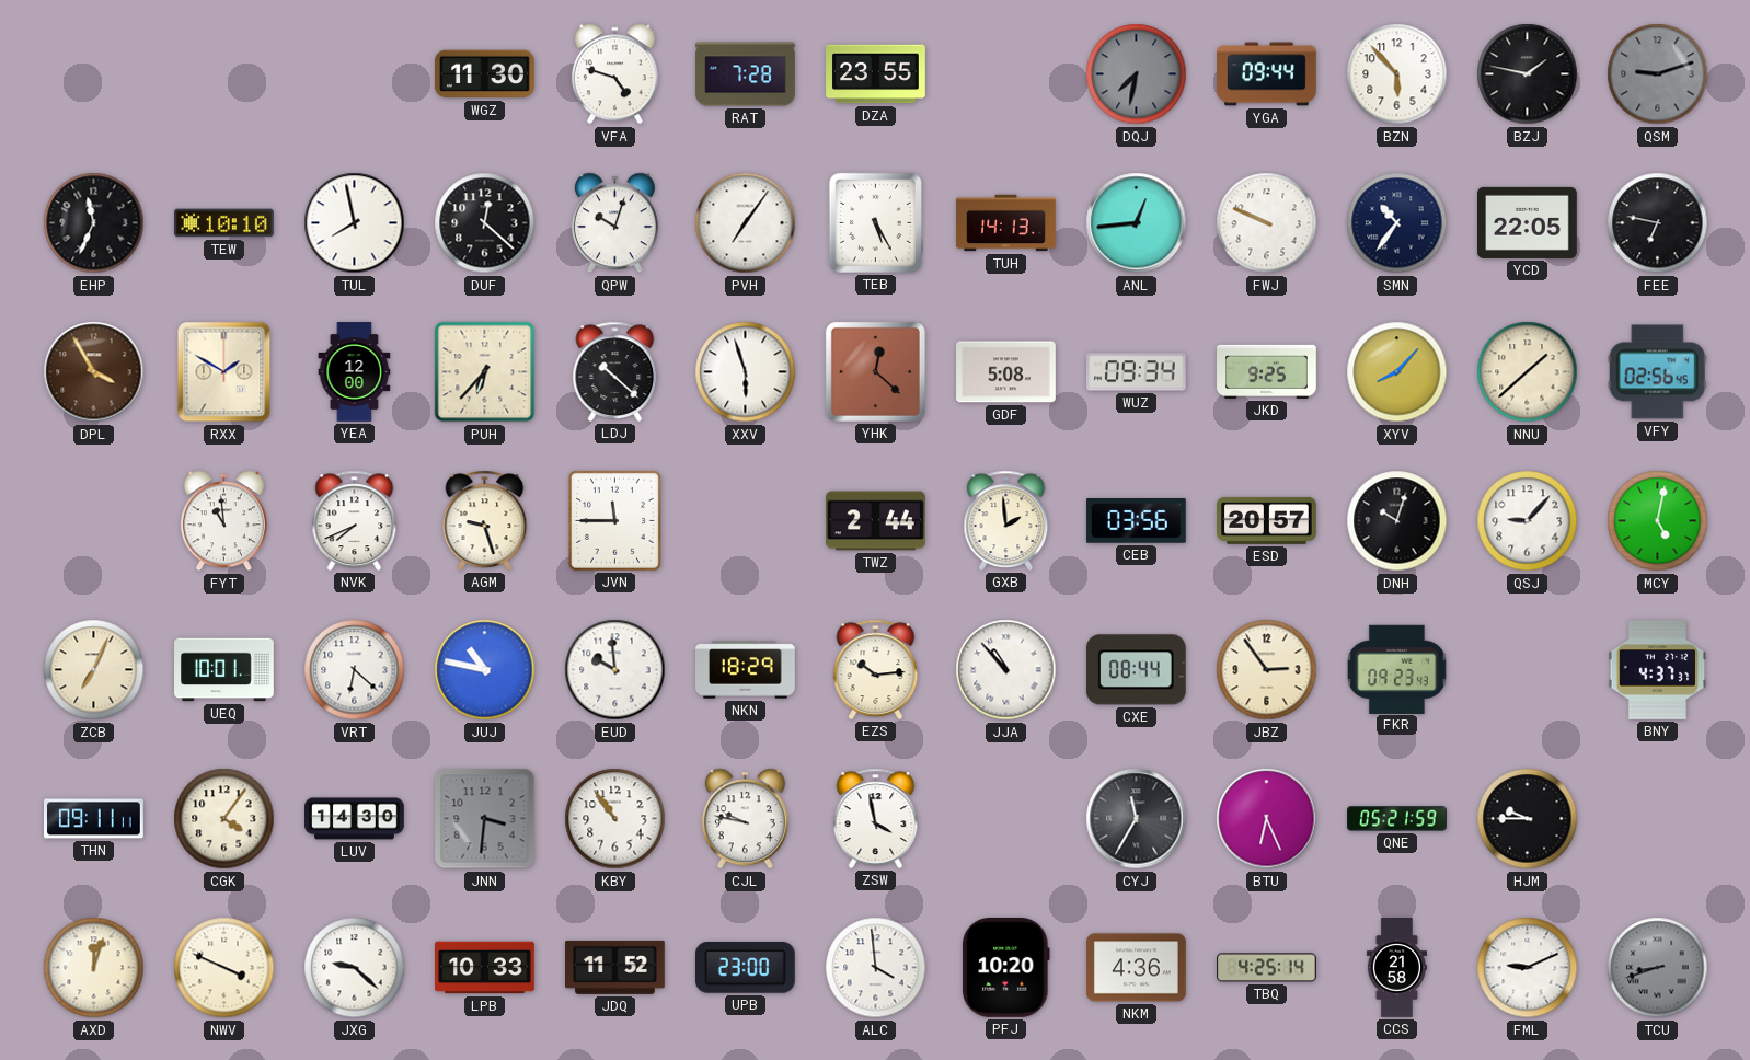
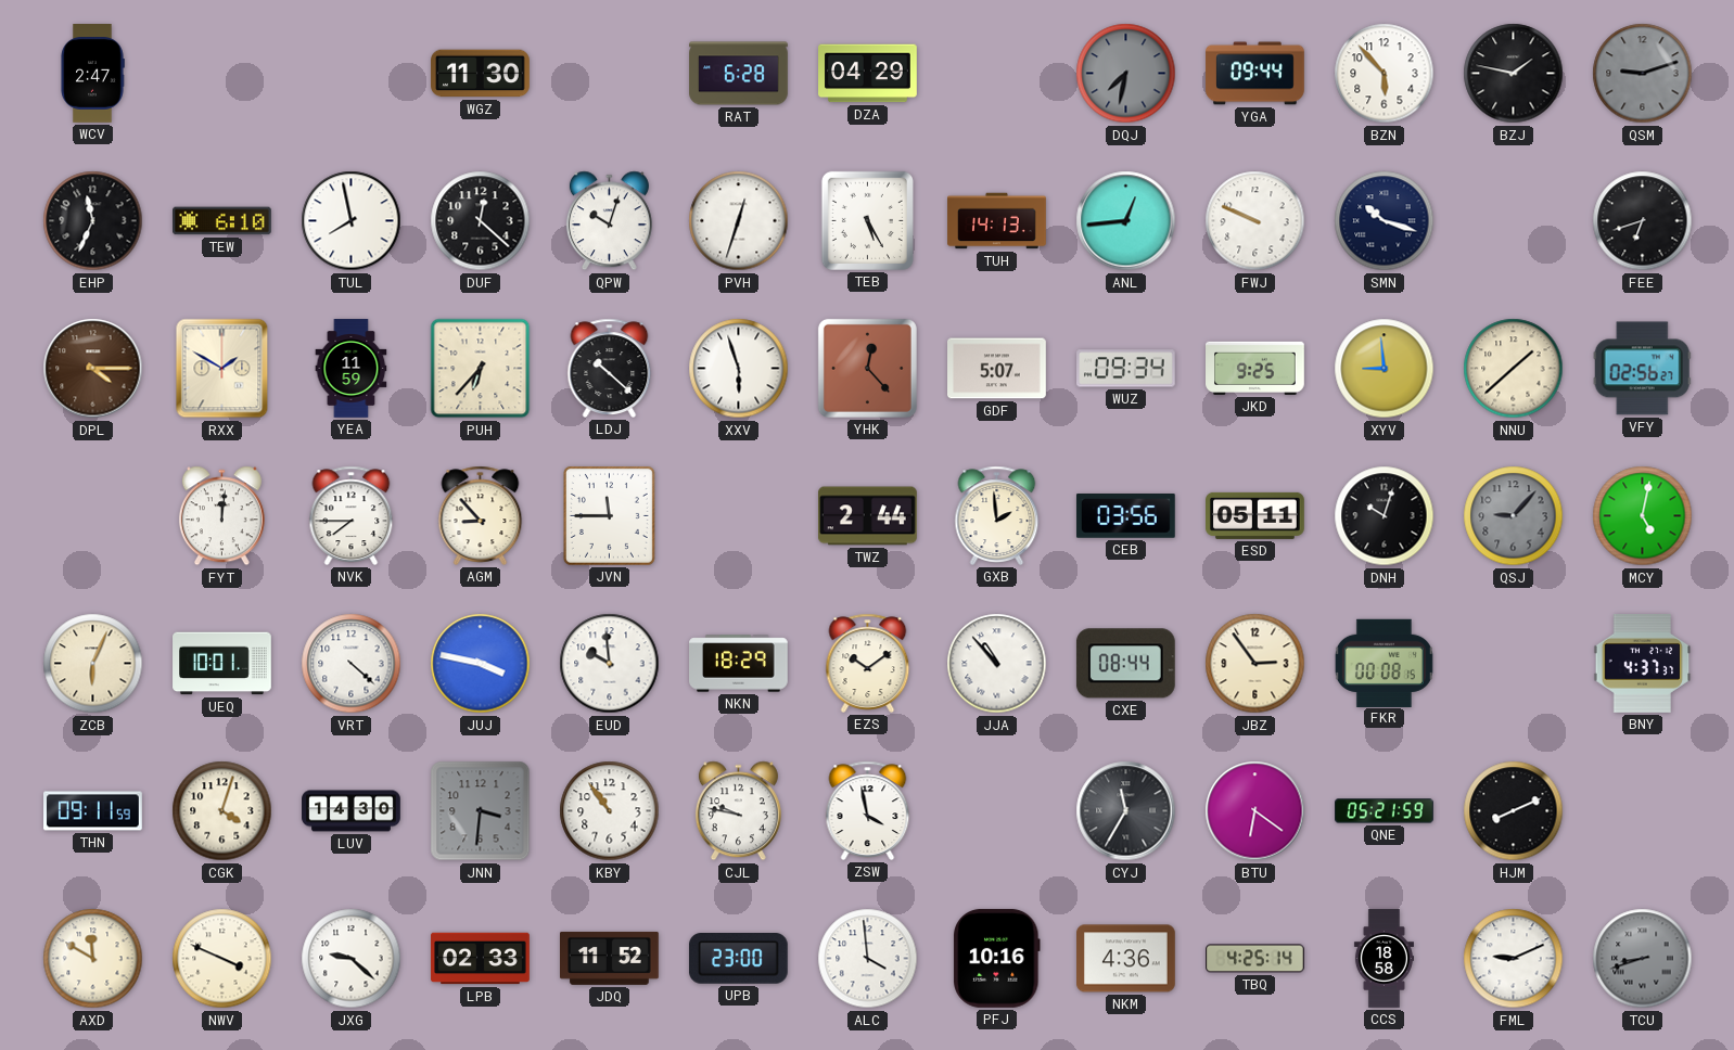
WCV: none -> 2:47 (92, 74)
VFA: 4:48 -> none (614, 74)
RAT: 7:28 -> 6:28 (739, 74)
DZA: 23:55 -> 04:29 (868, 74)
TEW: 10:10 -> 6:10 (222, 221)
PVH: 7:06 -> 12:33 (739, 221)
SMN: 10:36 -> 10:18 (1385, 221)
YCD: 22:05 -> none (1528, 222)
FEE: 6:47 -> 6:42 (1643, 221)
DPL: 3:55 -> 4:15 (93, 369)
YEA: 12:00 -> 11:59 (352, 369)
YHK: 12:22 -> 12:23 (867, 368)
GDF: 5:08 -> 5:07 (997, 369)
XYV: 8:07 -> 8:59 (1385, 369)
VFY: 02:56:45 -> 02:56:27 (1642, 369)
FYT: 10:59 -> 12:01 (221, 516)
NVK: 7:41 -> 7:45 (352, 515)
AGM: 9:27 -> 8:53 (481, 515)
ESD: 20:57 -> 05:11 (1255, 515)
QSJ dial: white -> grey (1514, 516)
ZCB: 7:04 -> 6:04 (93, 664)
VRT: 6:22 -> 4:22 (352, 664)
JUJ: 10:47 -> 3:47 (481, 664)
EZS: 10:14 -> 10:09 (868, 663)
FKR: 09:23 -> 00:08 (1384, 663)
THN: 09:11:11 -> 09:11:59 (93, 811)
CGK: 4:06 -> 4:03 (222, 811)
BTU: 6:26 -> 6:21 (1255, 811)
HJM: 9:45 -> 8:11 (1514, 811)
AXD: 12:03 -> 11:50 (93, 959)
LPB: 10:33 -> 02:33 (481, 959)
PFJ: 10:20 -> 10:16 (997, 959)
CCS: 21:58 -> 18:58 (1384, 959)
